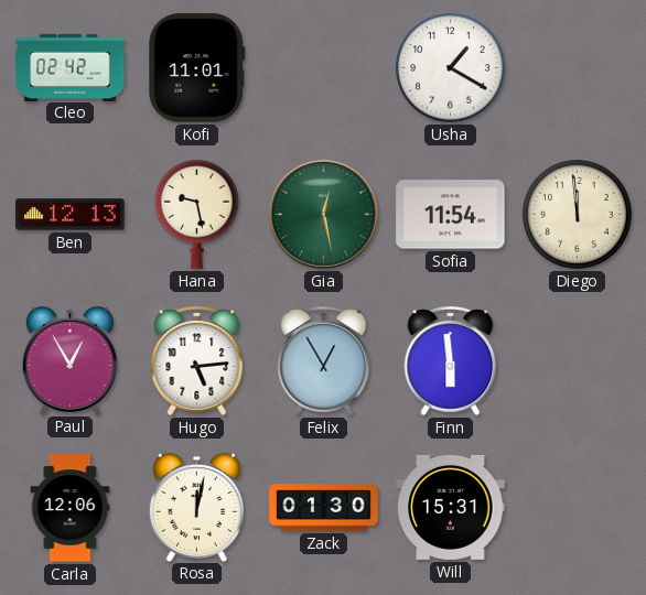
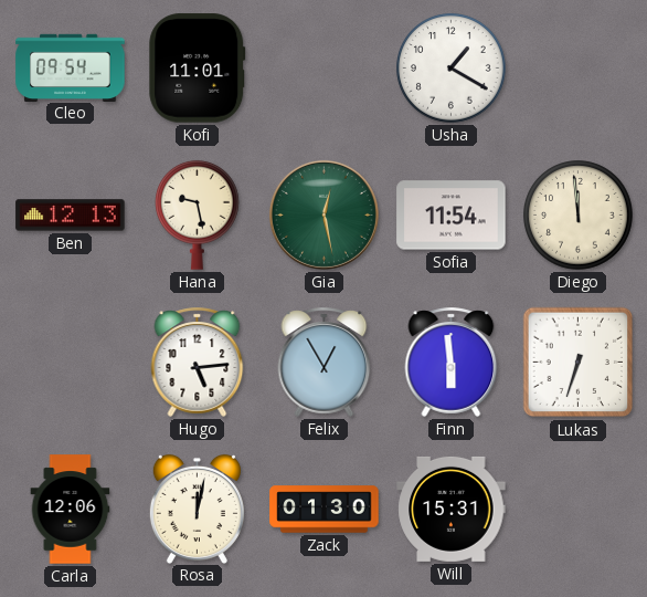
Cleo: 02:42 -> 09:54 (71, 67)
Paul: 12:55 -> none (69, 360)
Lukas: none -> 6:33 (579, 363)
